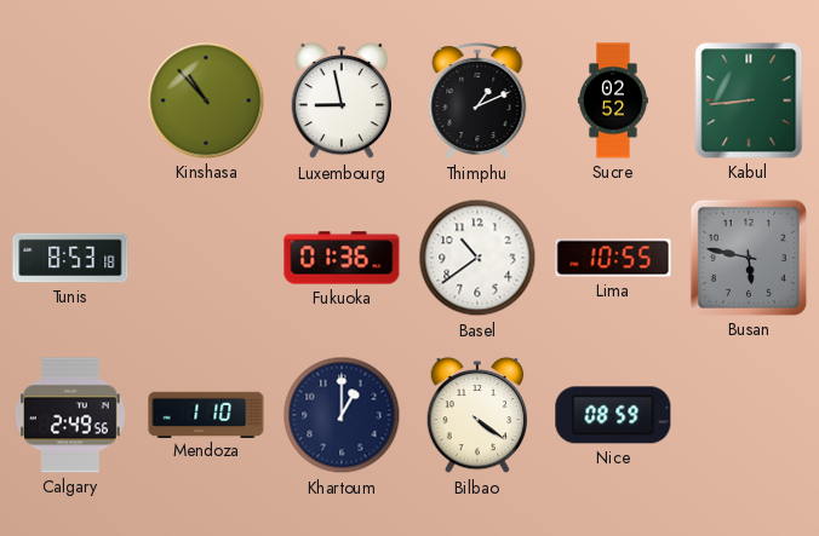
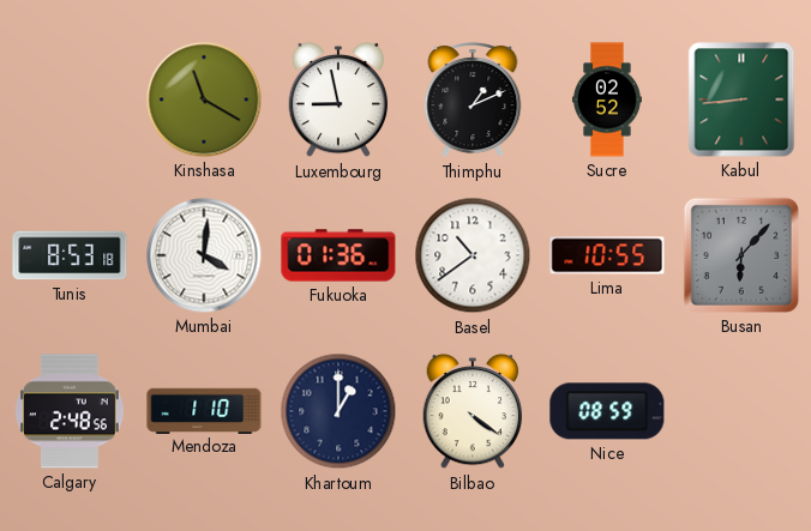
Kinshasa: 10:53 -> 11:20 (204, 99)
Mumbai: none -> 4:01 (204, 255)
Busan: 5:47 -> 6:07 (741, 255)
Calgary: 2:49 -> 2:48 (70, 411)
